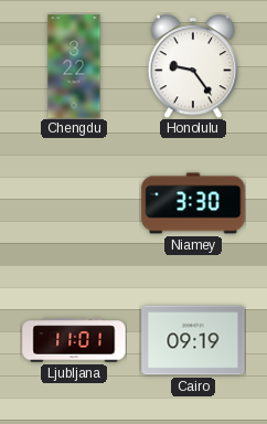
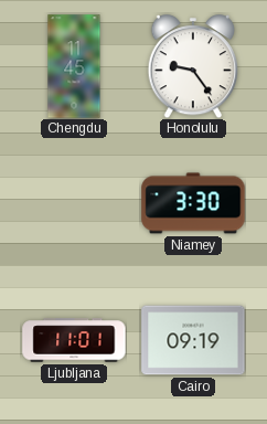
Chengdu: 3:22 -> 11:45 (74, 66)
